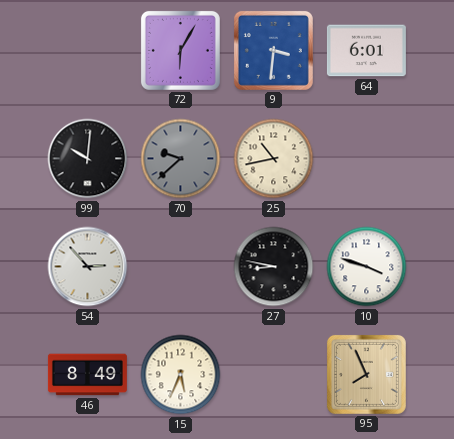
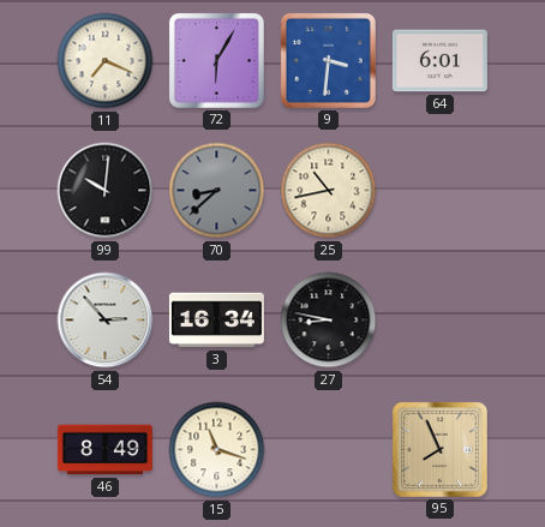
11: none -> 7:19 (106, 61)
70: 9:38 -> 8:38 (217, 191)
3: none -> 16:34 (216, 321)
10: 3:48 -> none (367, 267)
15: 5:34 -> 11:18 (217, 450)
